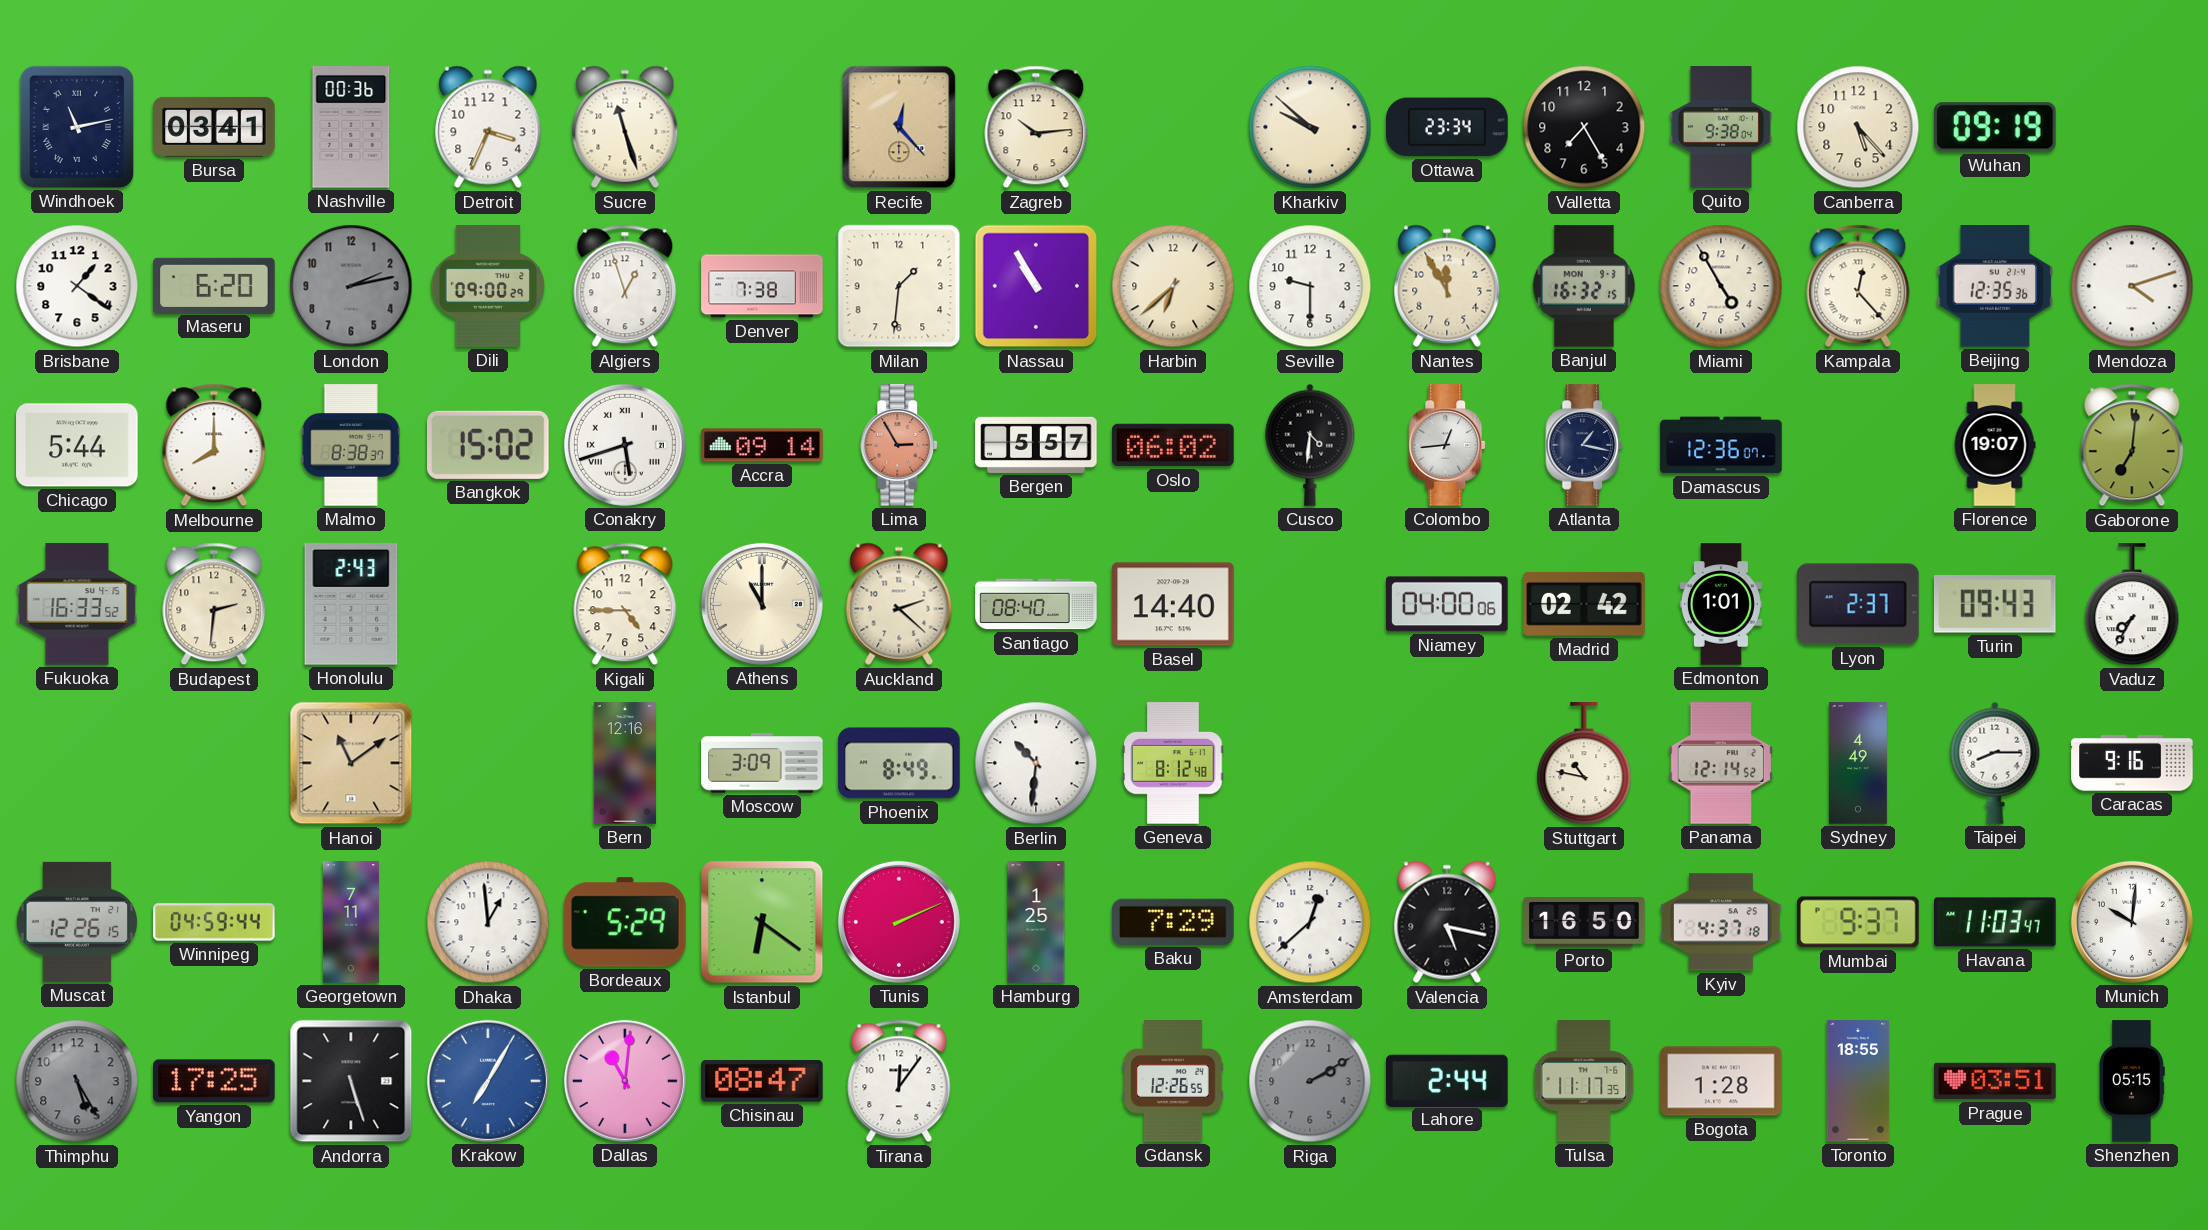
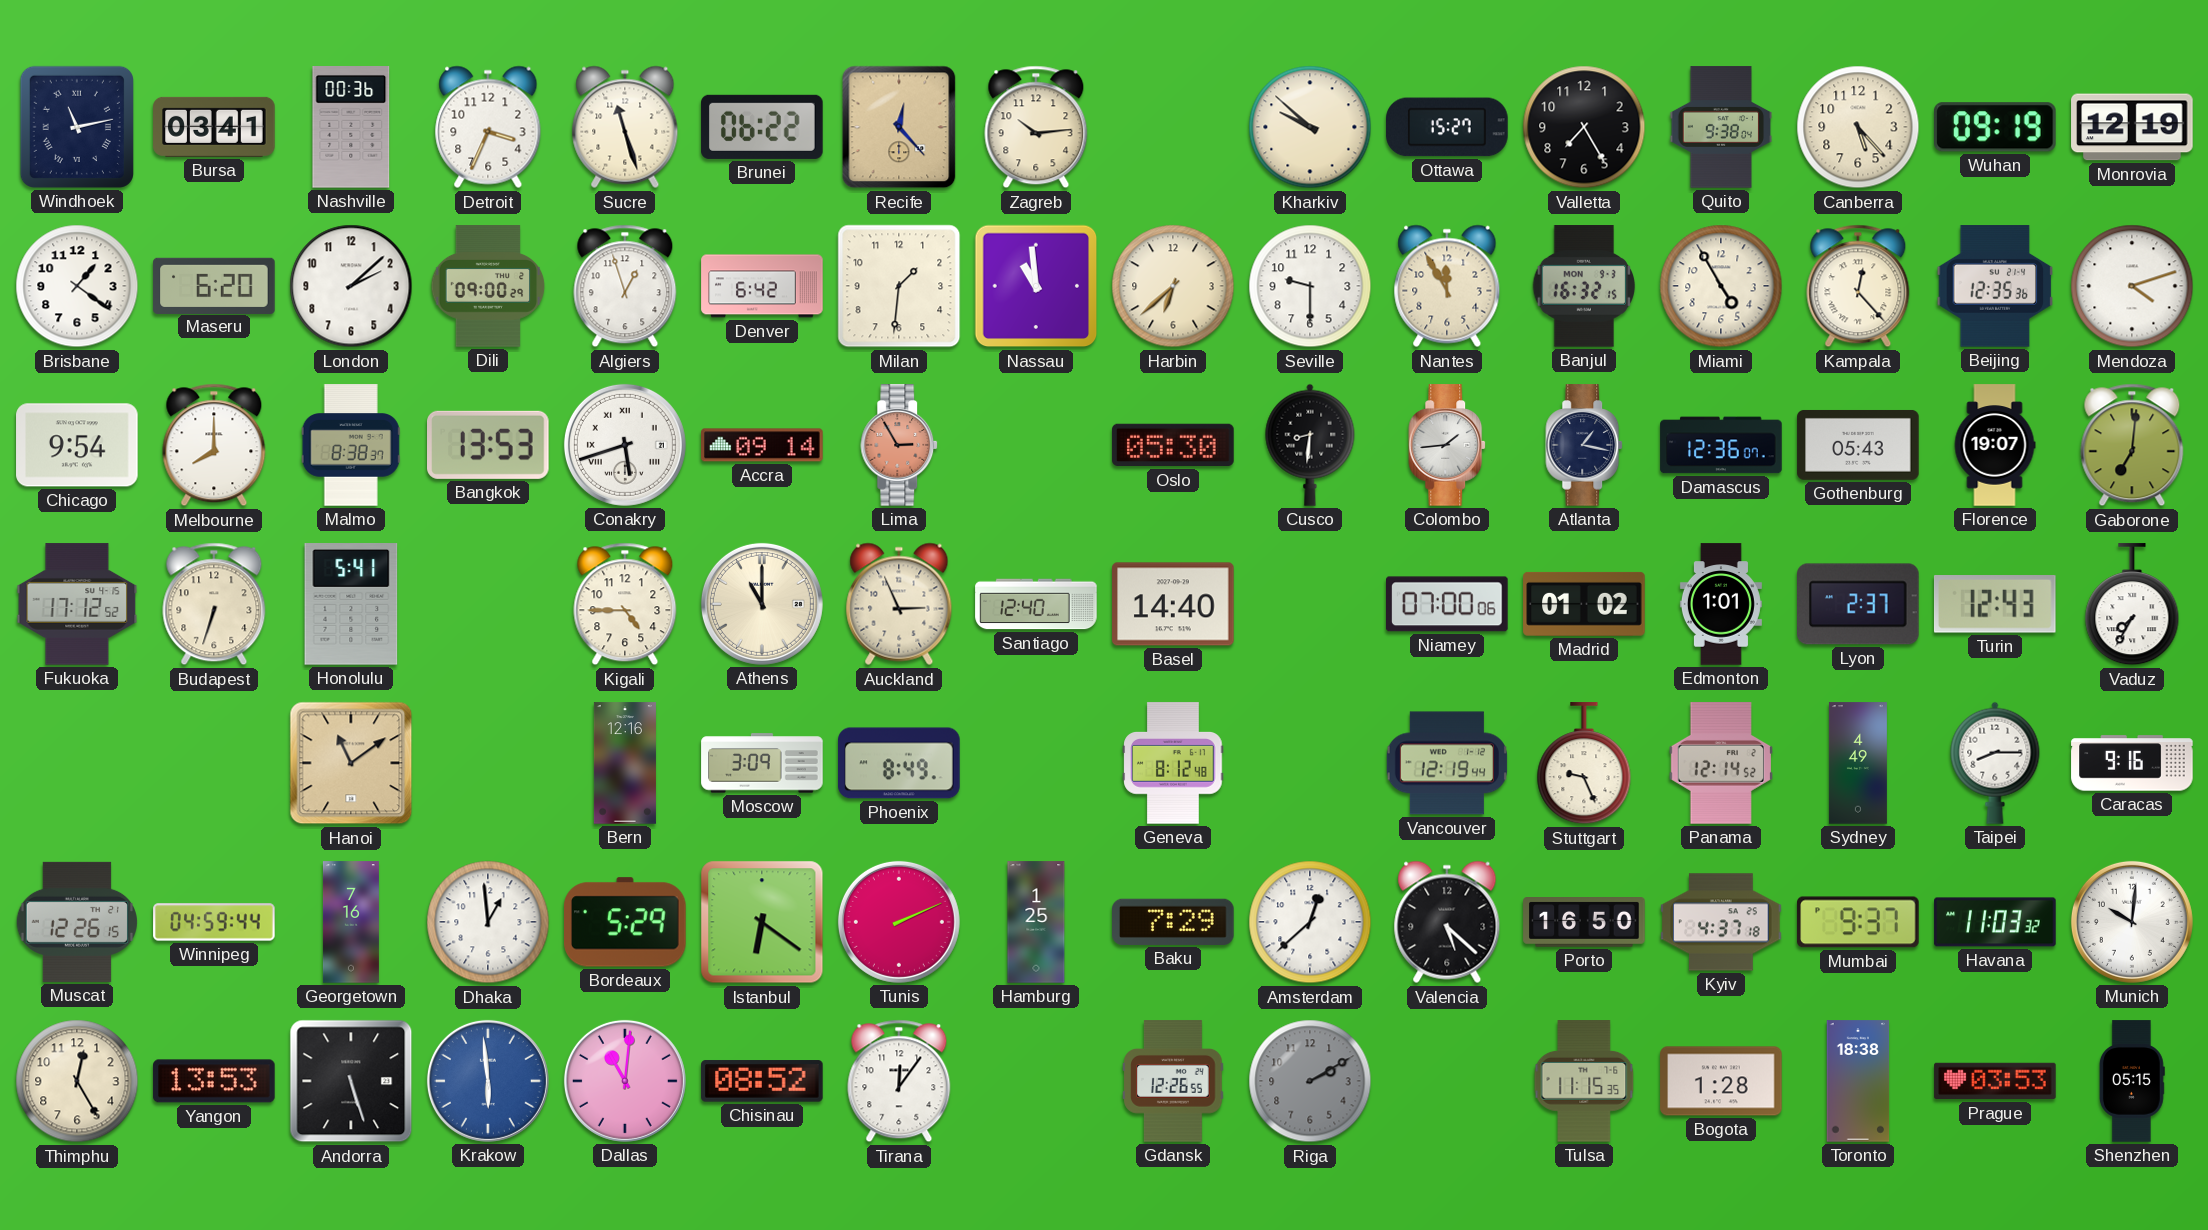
Brunei: none -> 06:22 (762, 127)
Ottawa: 23:34 -> 15:27 (1447, 127)
Monrovia: none -> 12:19 (2132, 127)
London: 2:13 -> 2:08 (351, 286)
London dial: grey -> white (351, 286)
Denver: 7:38 -> 6:42 (762, 286)
Nassau: 10:55 -> 10:59 (1036, 286)
Chicago: 5:44 -> 9:54 (77, 445)
Bangkok: 15:02 -> 13:53 (489, 445)
Bergen: 5:57 -> none (1036, 445)
Oslo: 06:02 -> 05:30 (1173, 445)
Cusco: 4:31 -> 8:31 (1310, 445)
Colombo: 12:44 -> 1:44 (1448, 445)
Gothenburg: none -> 05:43 (1858, 445)
Fukuoka: 16:33 -> 17:12 (77, 604)
Budapest: 2:31 -> 6:33 (214, 604)
Honolulu: 2:43 -> 5:41 (351, 604)
Auckland: 2:22 -> 2:56 (899, 604)
Santiago: 08:40 -> 12:40 (1036, 604)
Niamey: 04:00 -> 07:00 (1448, 604)
Madrid: 02:42 -> 01:02 (1584, 604)
Turin: 09:43 -> 12:43 (1995, 605)
Berlin: 10:31 -> none (1036, 763)
Vancouver: none -> 12:19 (1447, 763)
Stuttgart: 10:47 -> 9:26 (1584, 764)
Georgetown: 7:11 -> 7:16 (351, 922)
Valencia: 5:17 -> 5:22 (1447, 922)
Havana: 11:03:47 -> 11:03:32 (1995, 922)
Thimphu: 5:25 -> 12:25 (77, 1081)
Thimphu dial: grey -> cream (77, 1081)
Yangon: 17:25 -> 13:53 (214, 1081)
Krakow: 7:05 -> 5:59 (488, 1081)
Chisinau: 08:47 -> 08:52 (762, 1081)
Lahore: 2:44 -> none (1447, 1080)
Tulsa: 11:17 -> 11:15 (1584, 1081)
Toronto: 18:55 -> 18:38 (1858, 1081)
Prague: 03:51 -> 03:53 (1995, 1081)
